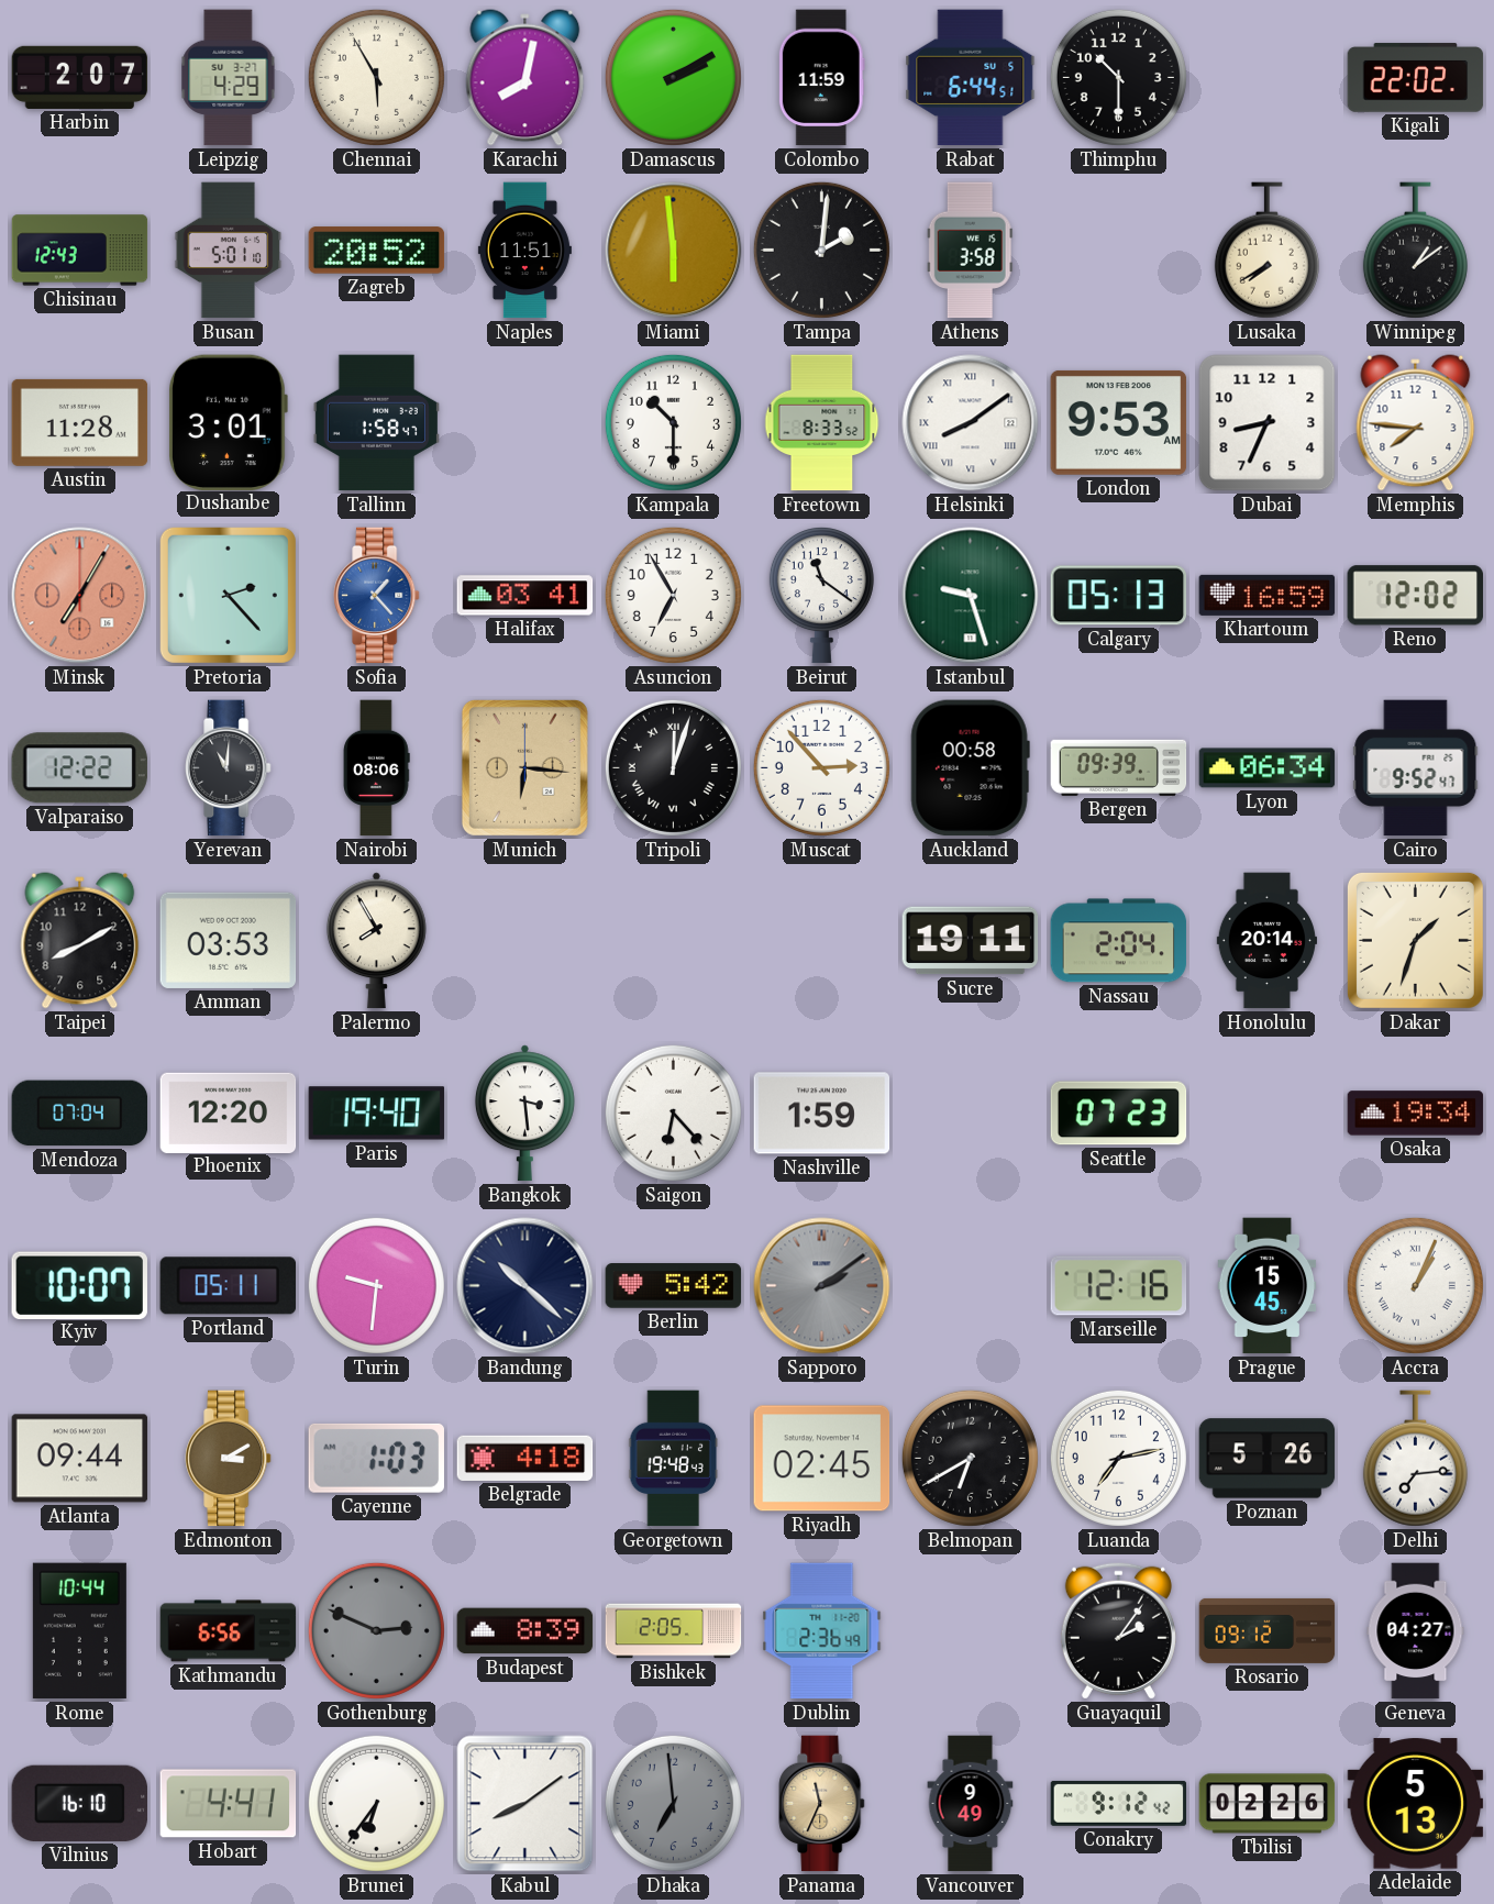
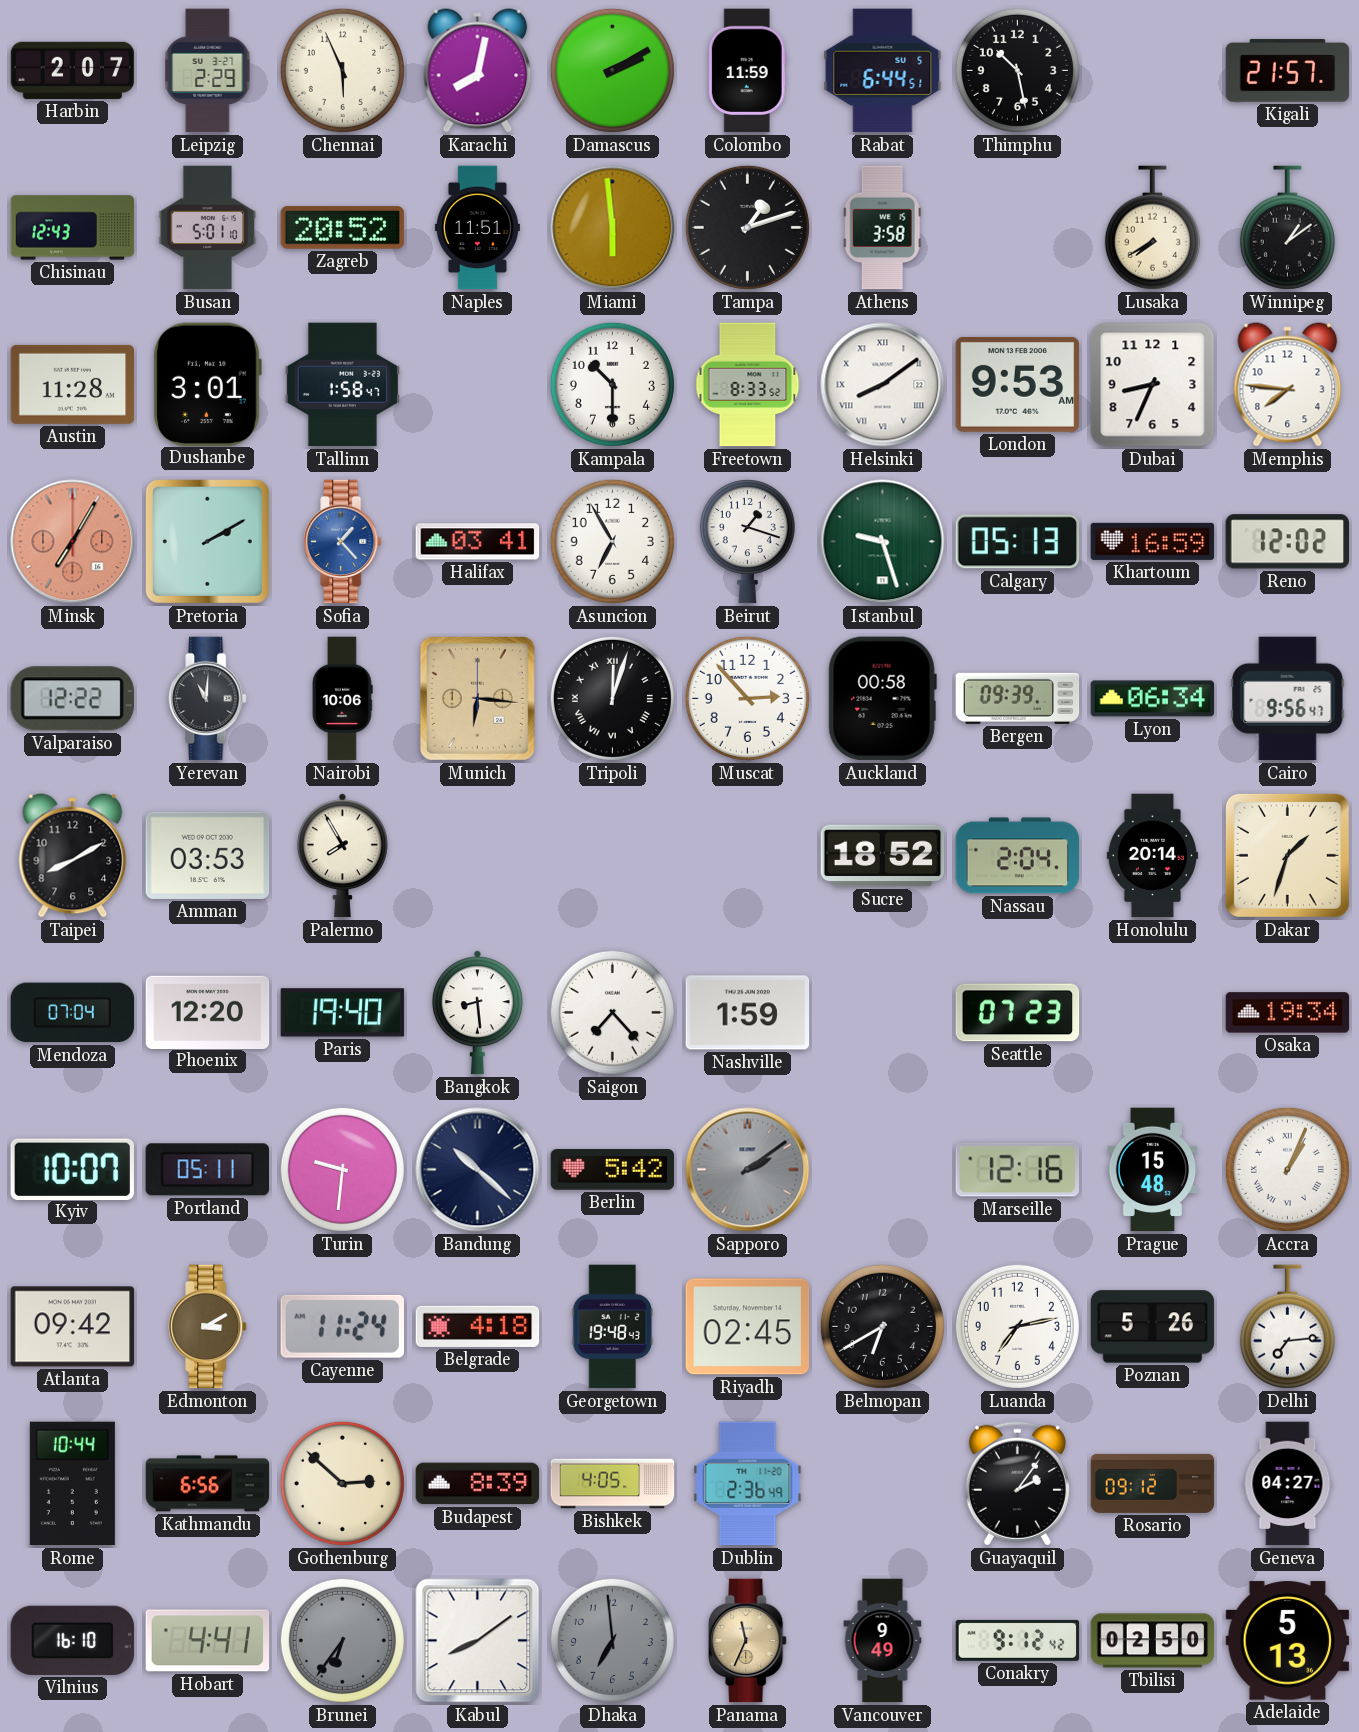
Leipzig: 4:29 -> 2:29 (208, 71)
Chennai: 5:55 -> 5:56 (342, 70)
Thimphu: 10:30 -> 10:28 (1017, 70)
Kigali: 22:02 -> 21:57 (1288, 71)
Tampa: 2:01 -> 1:12 (747, 227)
Pretoria: 2:23 -> 2:10 (207, 541)
Beirut: 11:21 -> 1:18 (747, 542)
Nairobi: 08:06 -> 10:06 (343, 699)
Cairo: 9:52 -> 9:56 (1288, 699)
Sucre: 19:11 -> 18:52 (883, 856)
Bangkok: 3:29 -> 8:29 (477, 1013)
Saigon: 6:23 -> 7:23 (612, 1012)
Prague: 15:45 -> 15:48 (1153, 1170)
Atlanta: 09:44 -> 09:42 (73, 1327)
Cayenne: 1:03 -> 11:24 (342, 1326)
Gothenburg: 2:49 -> 2:52 (342, 1483)
Gothenburg dial: grey -> cream (342, 1483)
Bishkek: 2:05 -> 4:05 (613, 1484)
Brunei dial: white -> grey (342, 1640)
Tbilisi: 02:26 -> 02:50 (1153, 1641)
